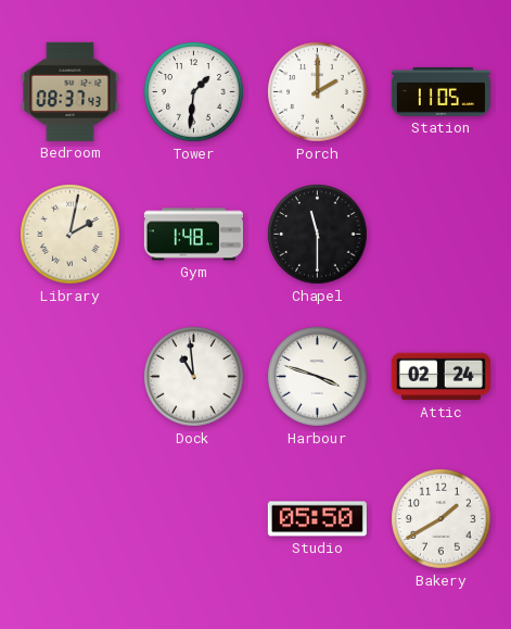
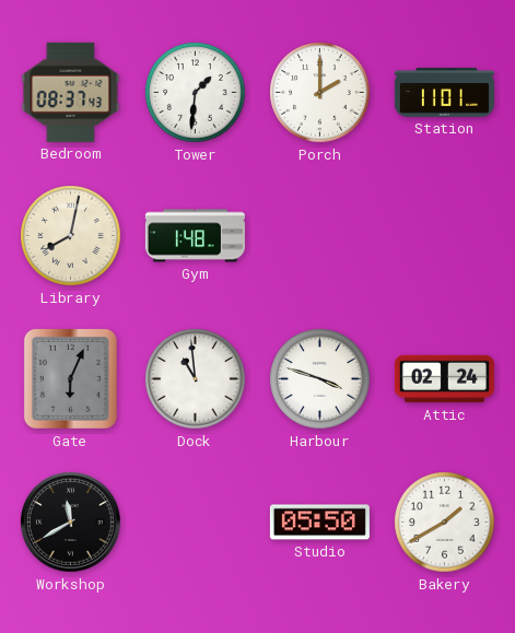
Station: 11:05 -> 11:01 (444, 92)
Library: 2:02 -> 8:02 (71, 236)
Chapel: 11:30 -> none (318, 235)
Gate: none -> 6:04 (70, 378)
Workshop: none -> 11:40 (71, 523)
